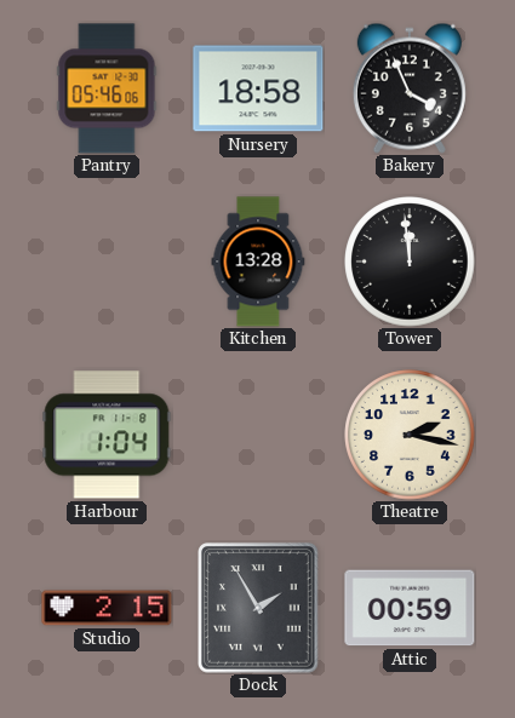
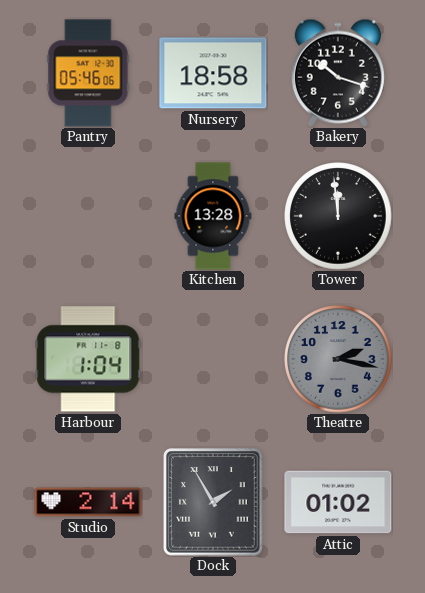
Bakery: 3:56 -> 10:18 (338, 73)
Theatre dial: cream -> grey (338, 359)
Studio: 2:15 -> 2:14 (88, 502)
Attic: 00:59 -> 01:02 (338, 502)
